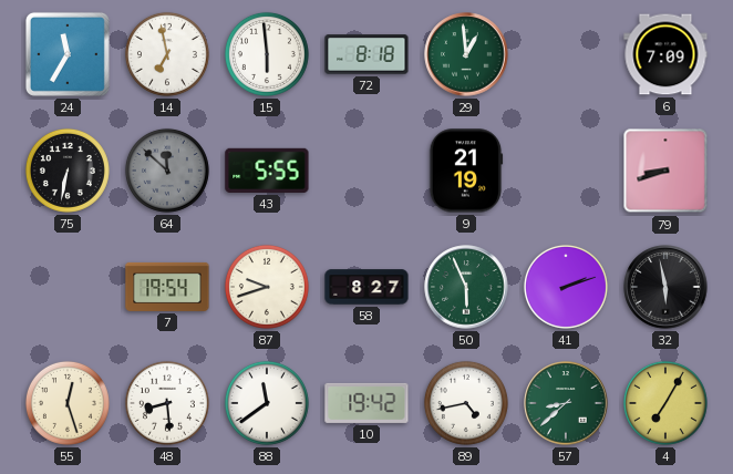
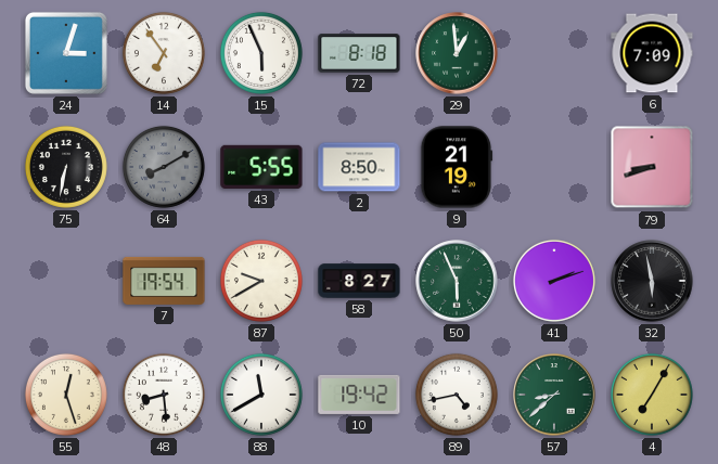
24: 11:35 -> 3:03 (66, 53)
14: 6:58 -> 6:54 (164, 53)
15: 5:59 -> 5:56 (261, 53)
64: 11:52 -> 8:10 (164, 167)
2: none -> 8:50 (359, 167)
87: 9:42 -> 9:40 (261, 281)
88: 11:39 -> 11:40 (261, 395)
